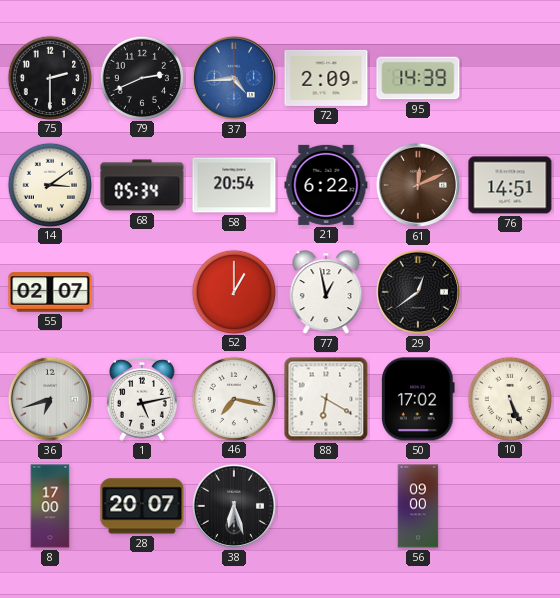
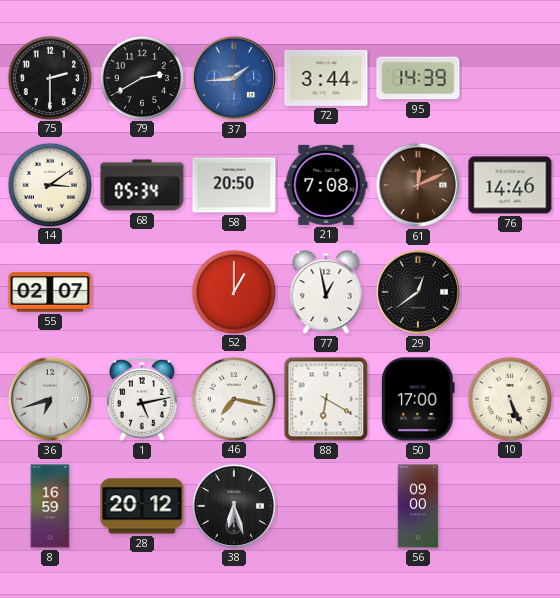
79: 2:41 -> 2:40 (141, 77)
37: 4:44 -> 1:44 (234, 78)
72: 2:09 -> 3:44 (326, 78)
58: 20:54 -> 20:50 (234, 185)
21: 6:22 -> 7:08 (326, 185)
76: 14:51 -> 14:46 (510, 185)
50: 17:02 -> 17:00 (419, 399)
8: 17:00 -> 16:59 (50, 506)
28: 20:07 -> 20:12 (142, 506)
